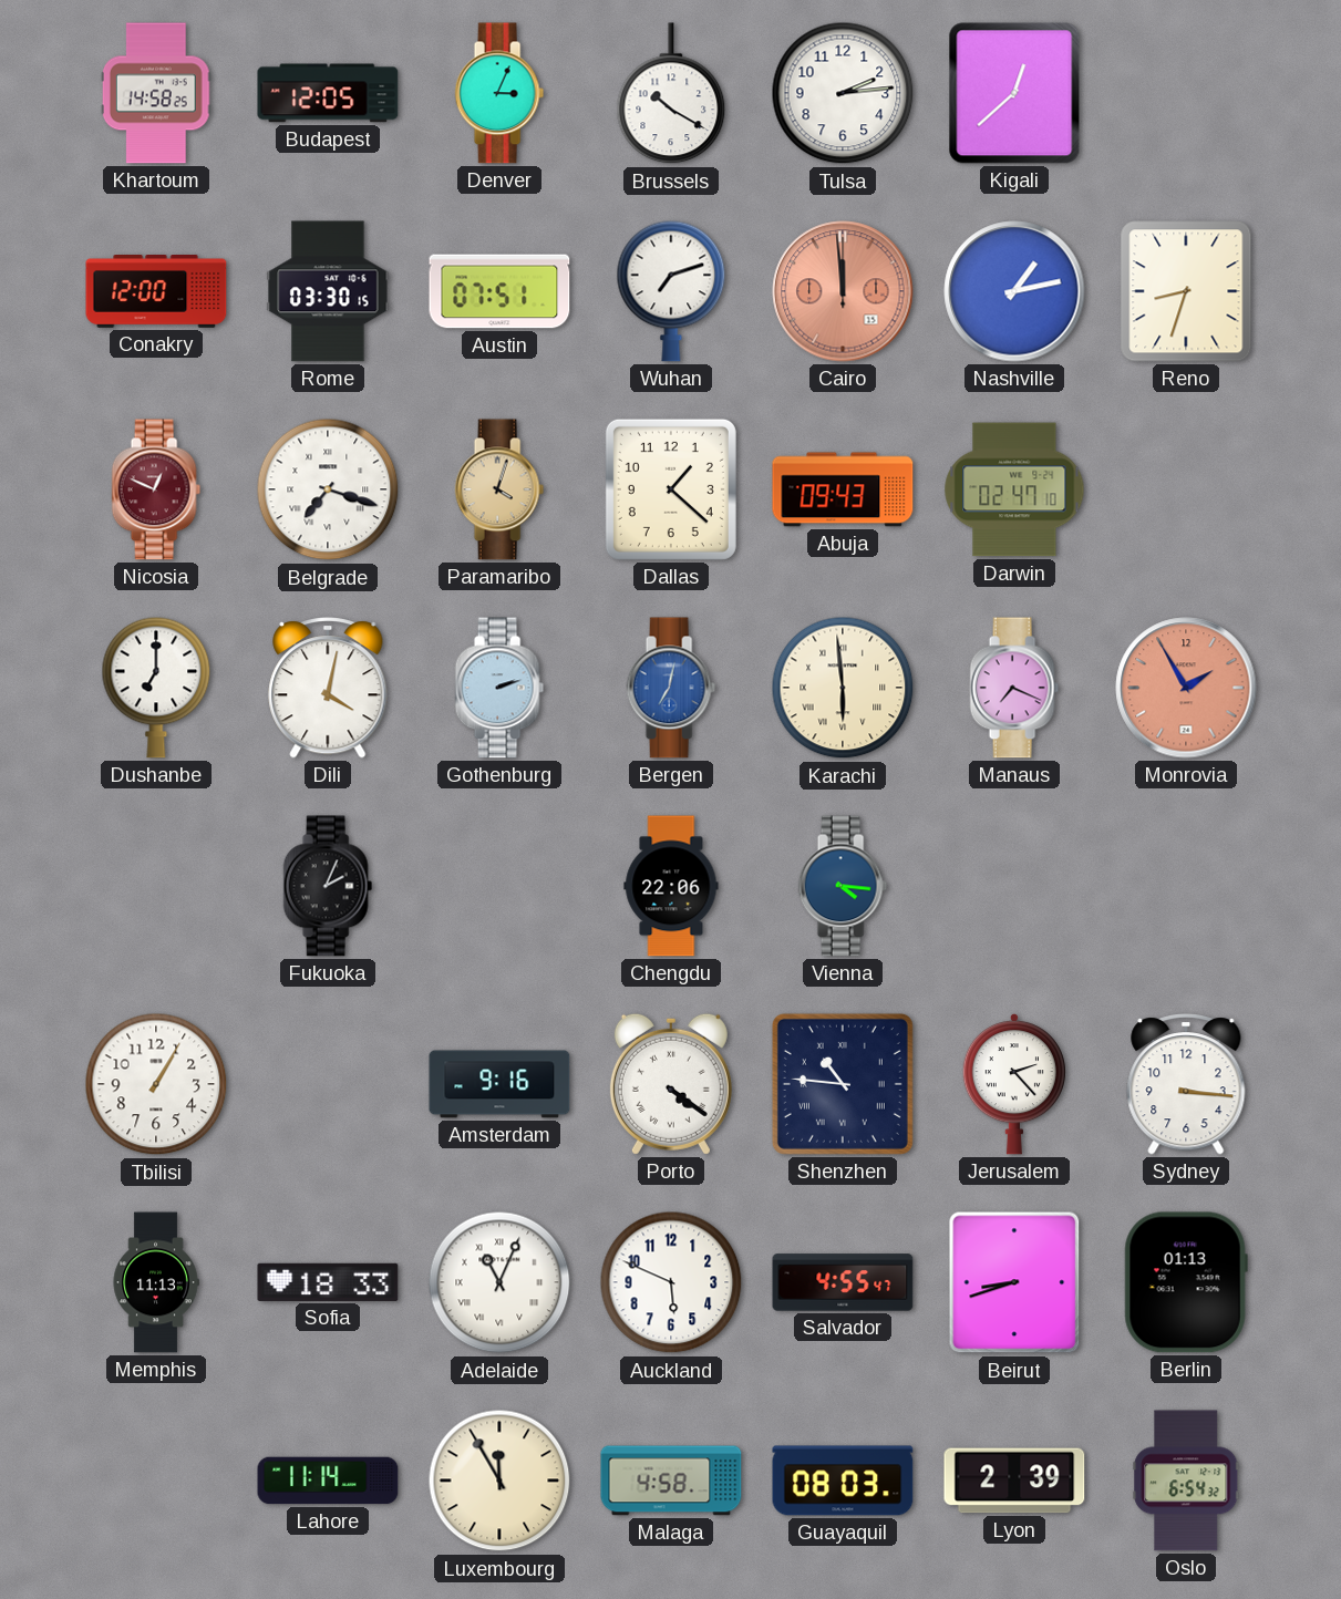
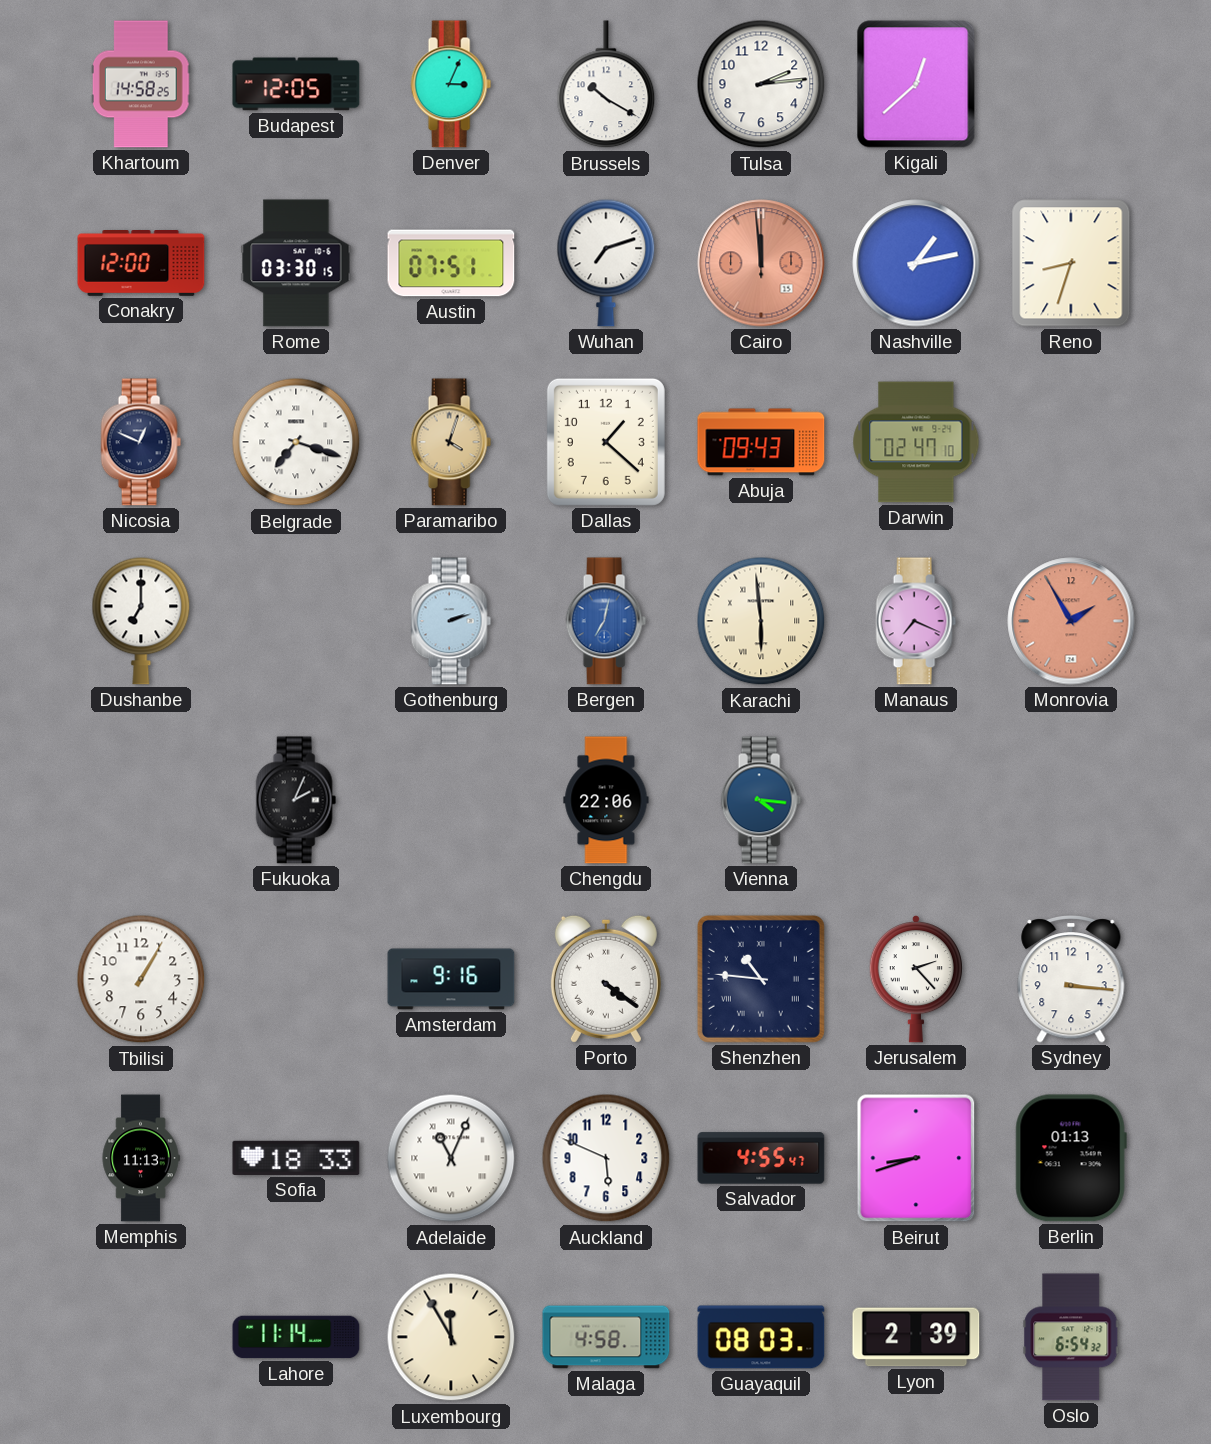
Nicosia dial: burgundy -> navy (141, 442)
Dili: 4:02 -> none (328, 688)
